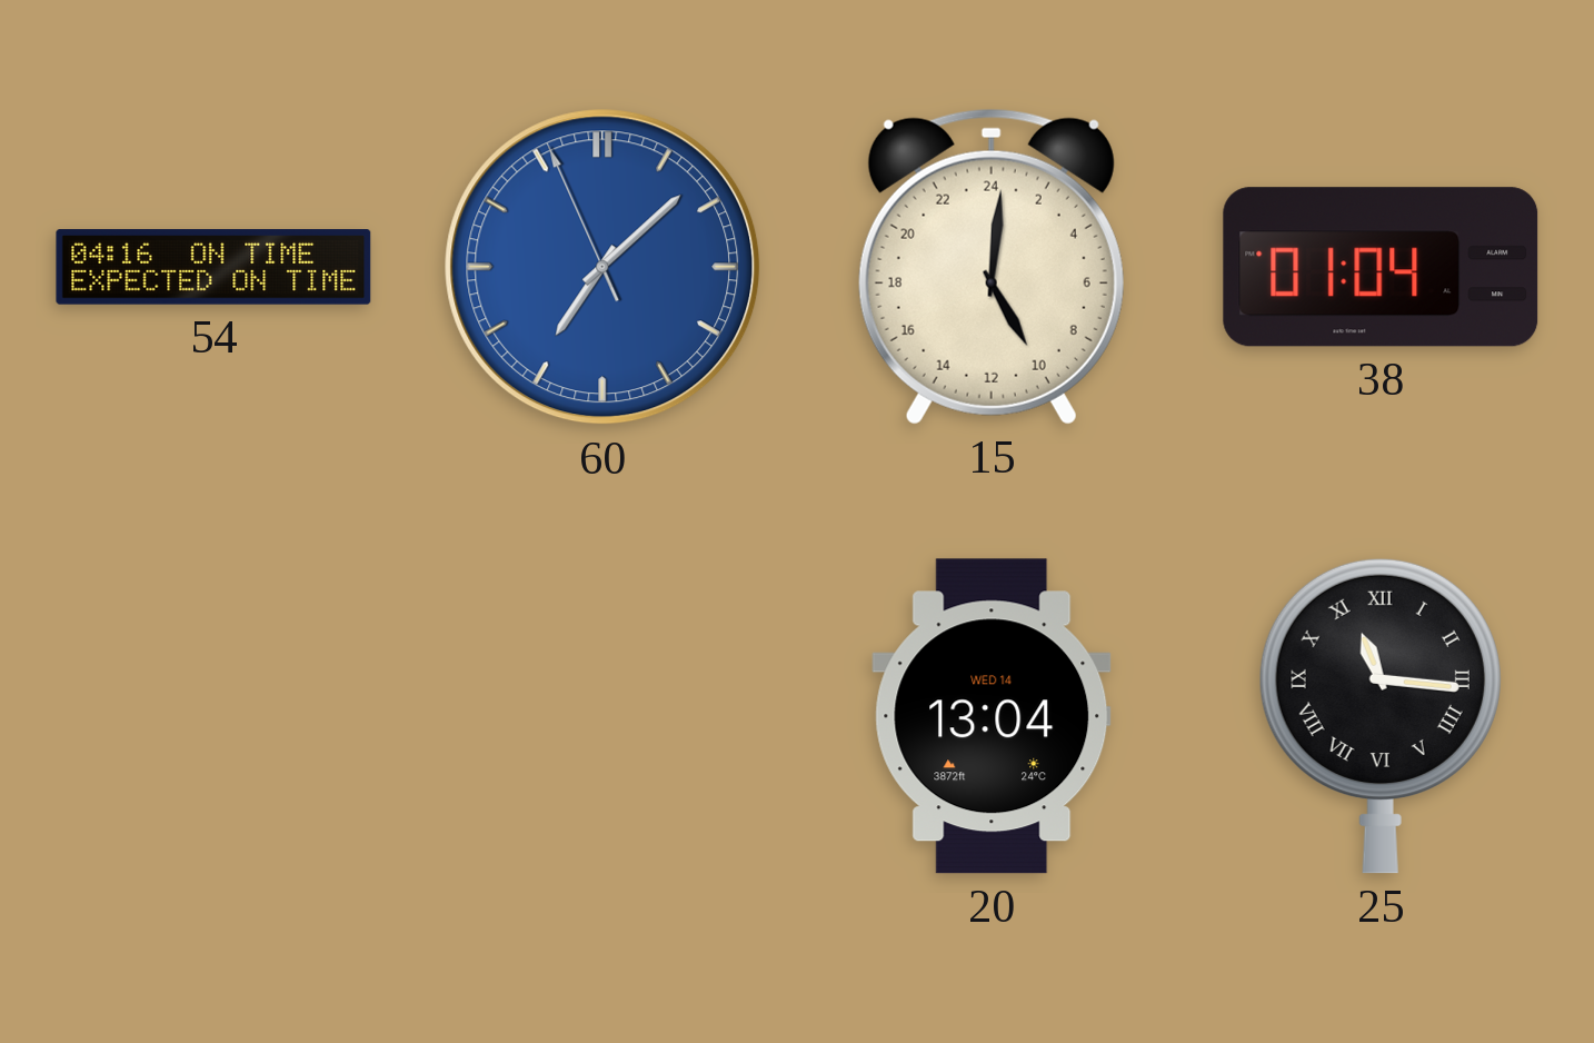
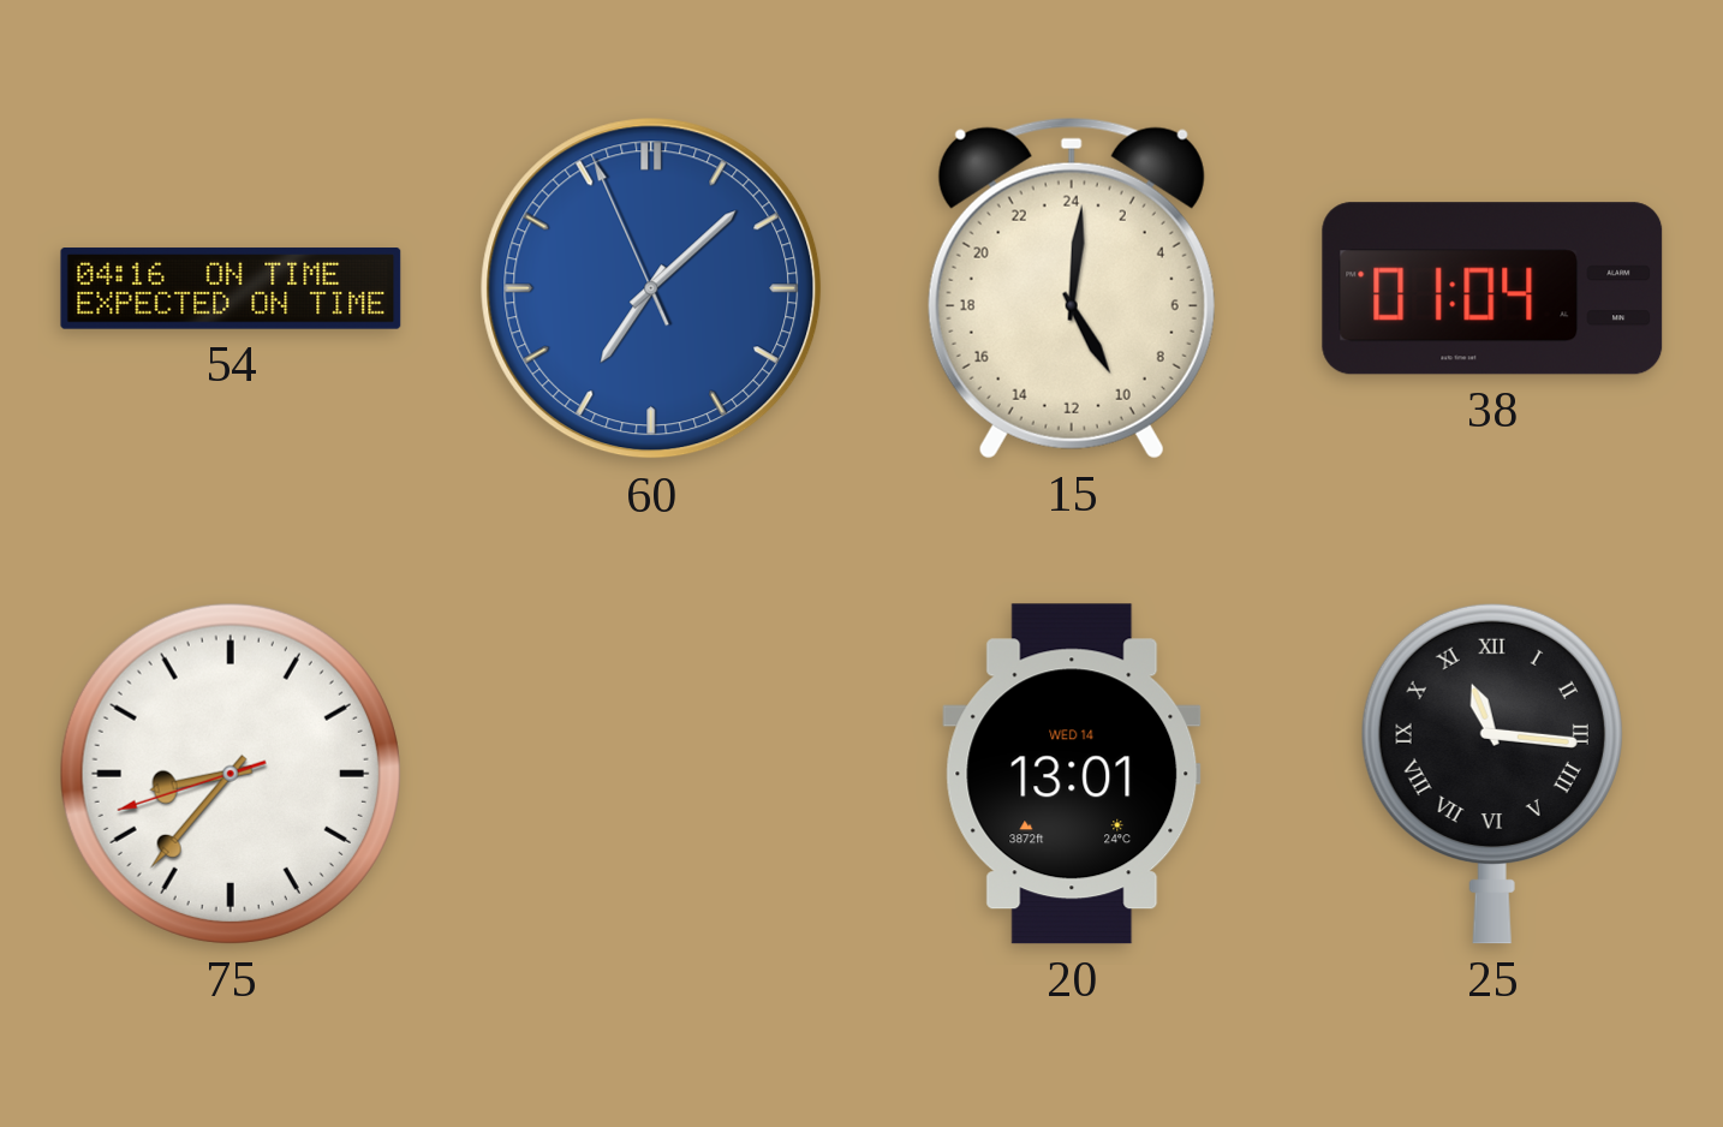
75: none -> 8:36 (231, 774)
20: 13:04 -> 13:01 (1072, 774)
